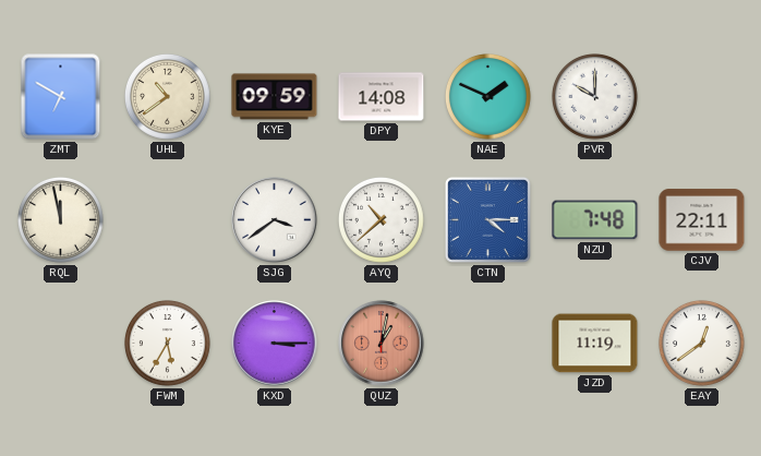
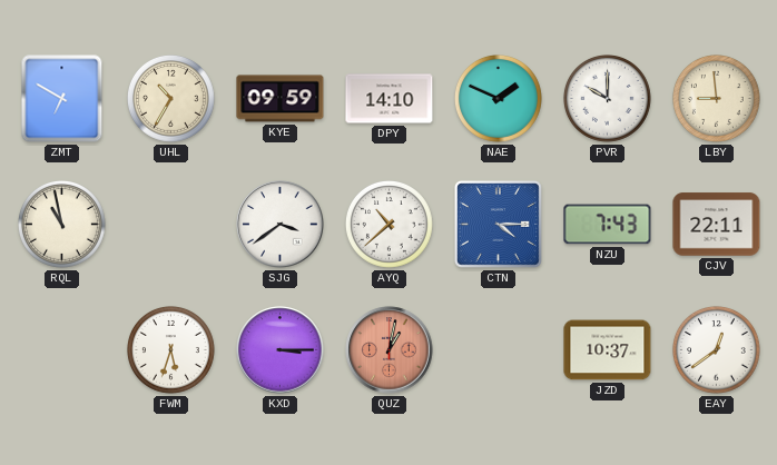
UHL: 10:39 -> 10:35 (171, 99)
DPY: 14:08 -> 14:10 (390, 99)
LBY: none -> 8:59 (717, 99)
RQL: 11:58 -> 10:58 (62, 225)
NZU: 7:48 -> 7:43 (608, 225)
FWM: 5:35 -> 5:33 (171, 350)
JZD: 11:19 -> 10:37 (608, 350)
